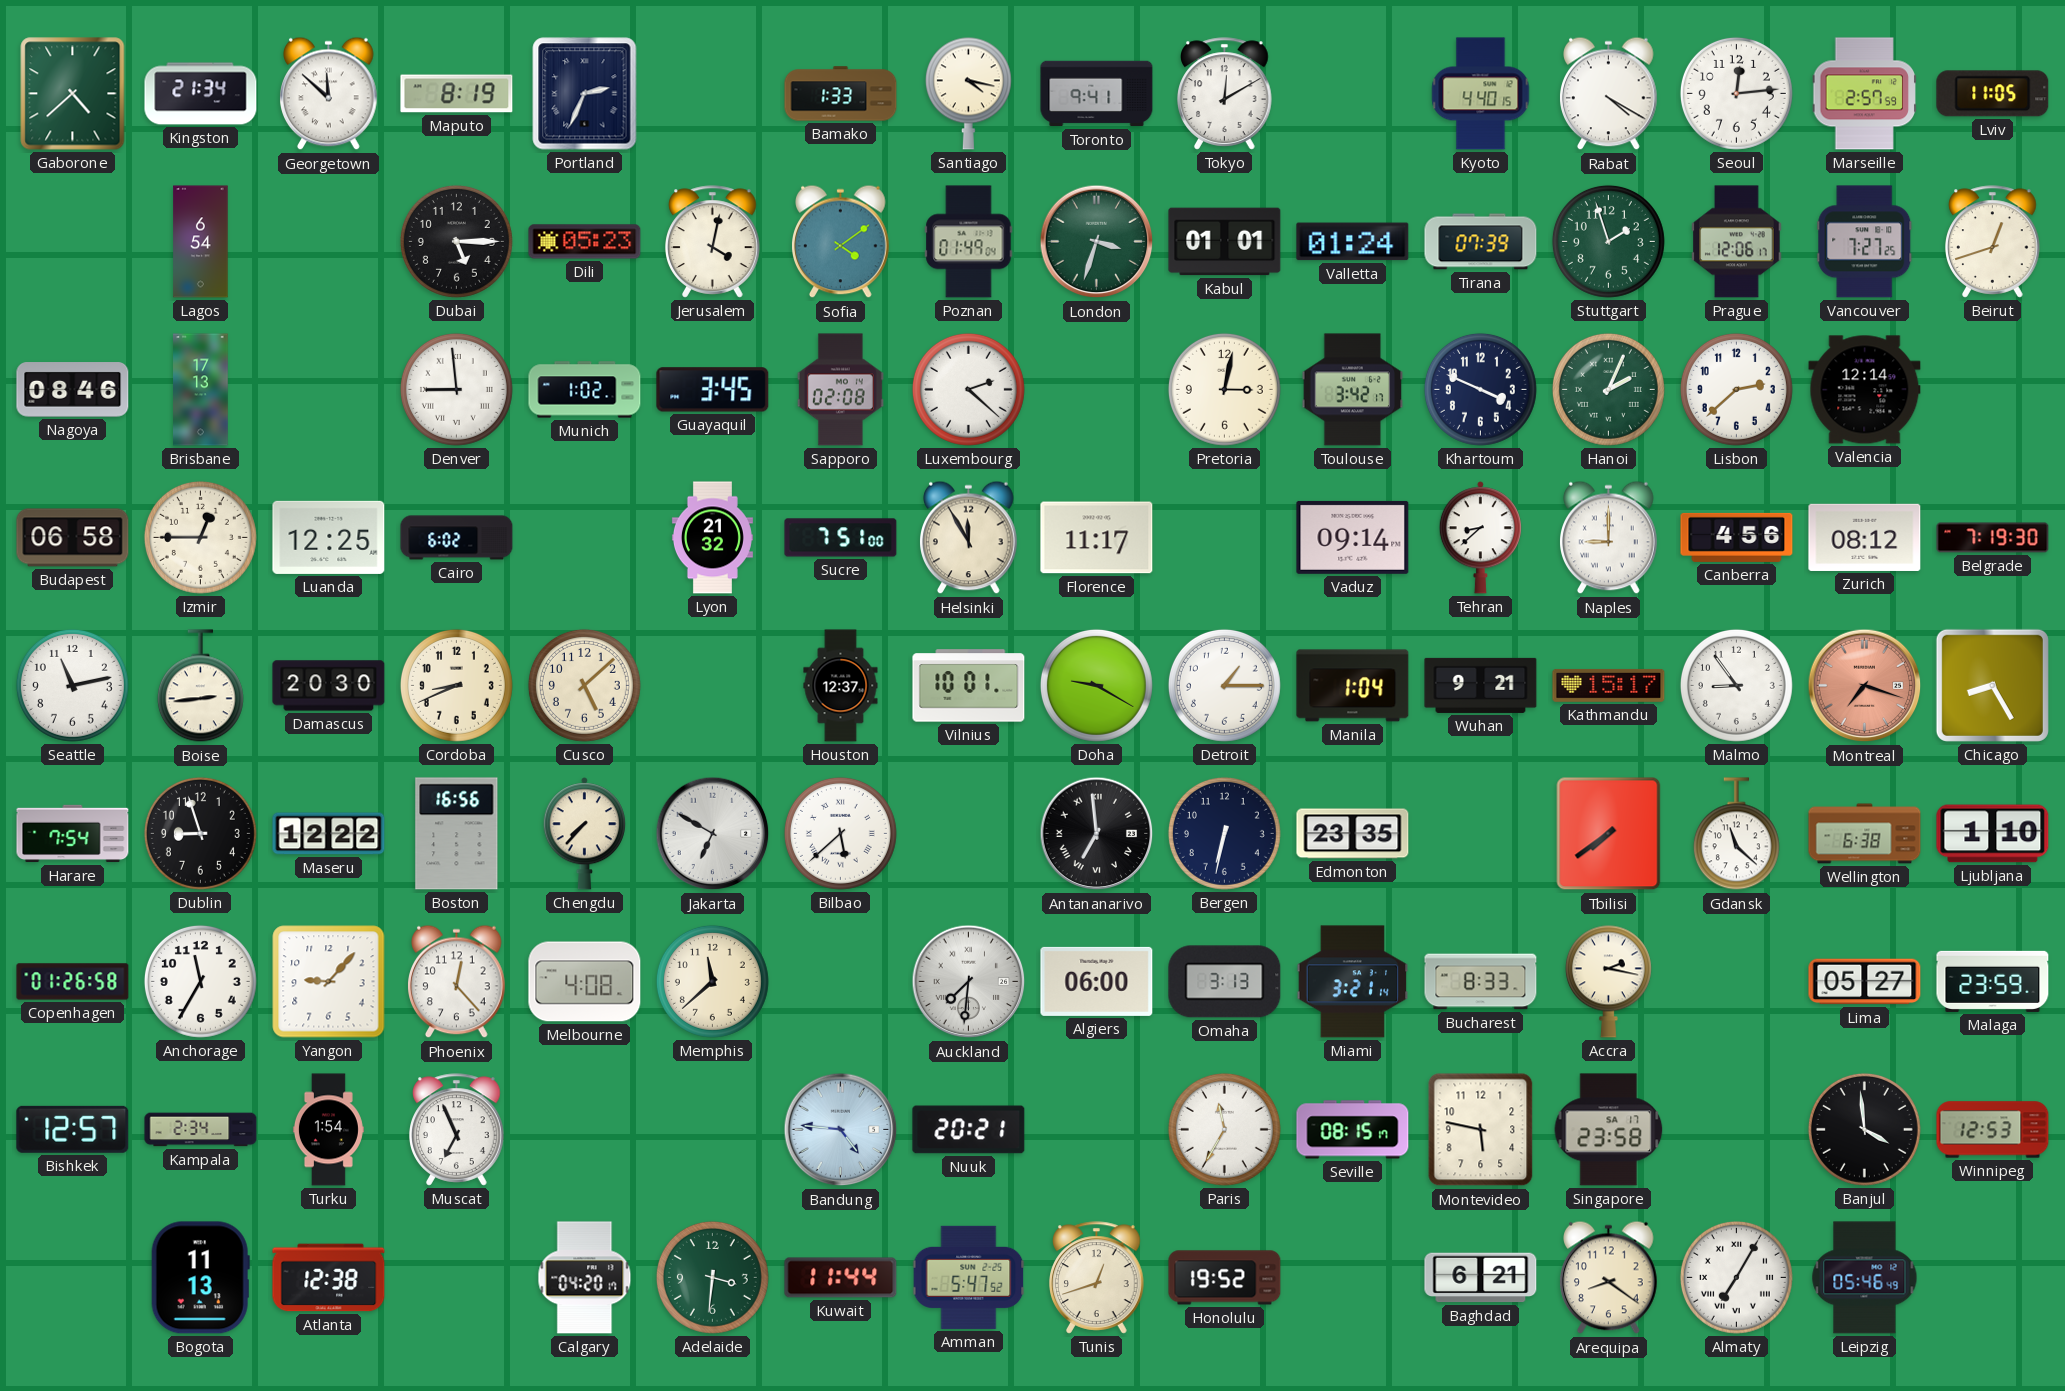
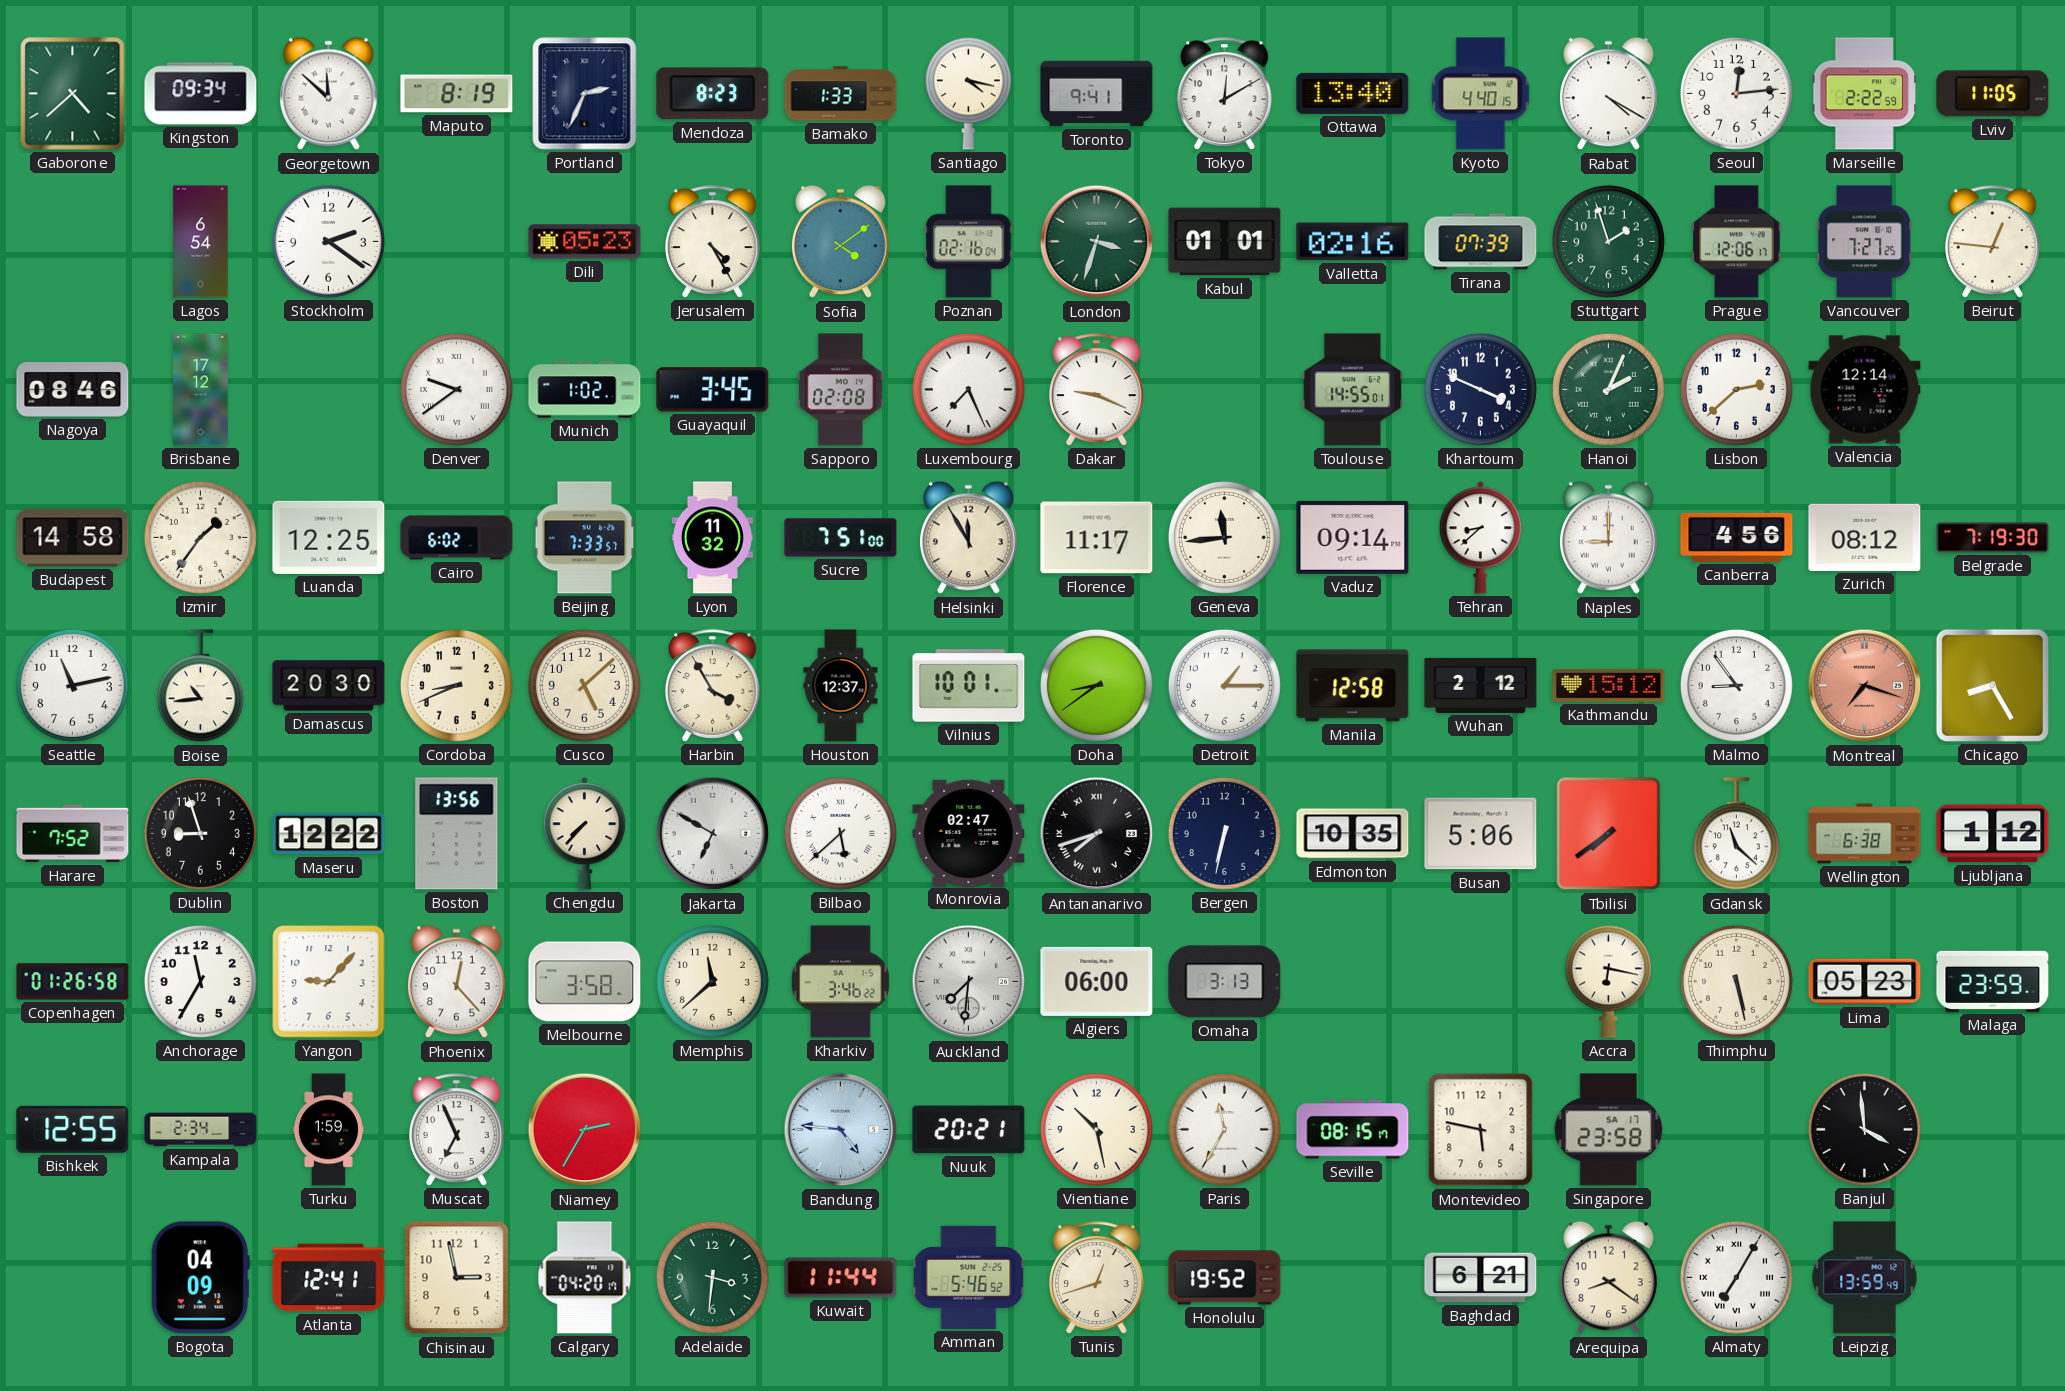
Kingston: 21:34 -> 09:34 (201, 94)
Mendoza: none -> 8:23 (713, 94)
Ottawa: none -> 13:40 (1353, 93)
Marseille: 2:57 -> 2:22 (1865, 94)
Stockholm: none -> 2:21 (328, 241)
Dubai: 5:15 -> none (456, 241)
Jerusalem: 4:02 -> 4:25 (713, 242)
Poznan: 01:49 -> 02:16 (969, 242)
Valletta: 01:24 -> 02:16 (1353, 242)
Beirut: 12:42 -> 12:46 (1993, 242)
Brisbane: 17:13 -> 17:12 (201, 390)
Denver: 8:59 -> 9:39 (456, 389)
Luxembourg: 2:22 -> 7:26 (968, 389)
Dakar: none -> 9:19 (1097, 390)
Pretoria: 3:02 -> none (1224, 389)
Toulouse: 3:42 -> 14:55 (1353, 390)
Budapest: 06:58 -> 14:58 (73, 538)
Izmir: 12:45 -> 1:36 (200, 537)
Beijing: none -> 7:33 (585, 538)
Lyon: 21:32 -> 11:32 (712, 538)
Geneva: none -> 11:44 (1224, 537)
Boise: 2:44 -> 10:44 (200, 686)
Harbin: none -> 3:55 (713, 686)
Doha: 9:20 -> 8:39 (1096, 685)
Manila: 1:04 -> 12:58 (1353, 686)
Wuhan: 9:21 -> 2:12 (1481, 685)
Kathmandu: 15:17 -> 15:12 (1609, 685)
Harare: 7:54 -> 7:52 (73, 834)
Boston: 16:56 -> 13:56 (457, 834)
Monrovia: none -> 02:47 (969, 833)
Antananarivo: 6:59 -> 7:42 (1097, 834)
Edmonton: 23:35 -> 10:35 (1353, 834)
Busan: none -> 5:06 (1481, 834)
Ljubljana: 1:10 -> 1:12 (1993, 834)
Melbourne: 4:08 -> 3:58 (585, 982)
Kharkiv: none -> 3:46 (841, 982)
Miami: 3:21 -> none (1353, 982)
Bucharest: 8:33 -> none (1481, 982)
Accra: 2:17 -> 6:17 (1608, 981)
Thimphu: none -> 5:28 (1736, 981)
Lima: 05:27 -> 05:23 (1865, 982)
Bishkek: 12:57 -> 12:55 (73, 1129)
Turku: 1:54 -> 1:59 (328, 1130)
Niamey: none -> 2:35 (585, 1130)
Vientiane: none -> 10:28 (1096, 1129)
Winnipeg: 12:53 -> none (1993, 1130)
Bogota: 11:13 -> 04:09 (200, 1278)
Atlanta: 12:38 -> 12:41 (329, 1278)
Chisinau: none -> 2:58 (457, 1278)
Amman: 5:47 -> 5:46 (969, 1277)
Leipzig: 05:46 -> 13:59 (1865, 1278)
